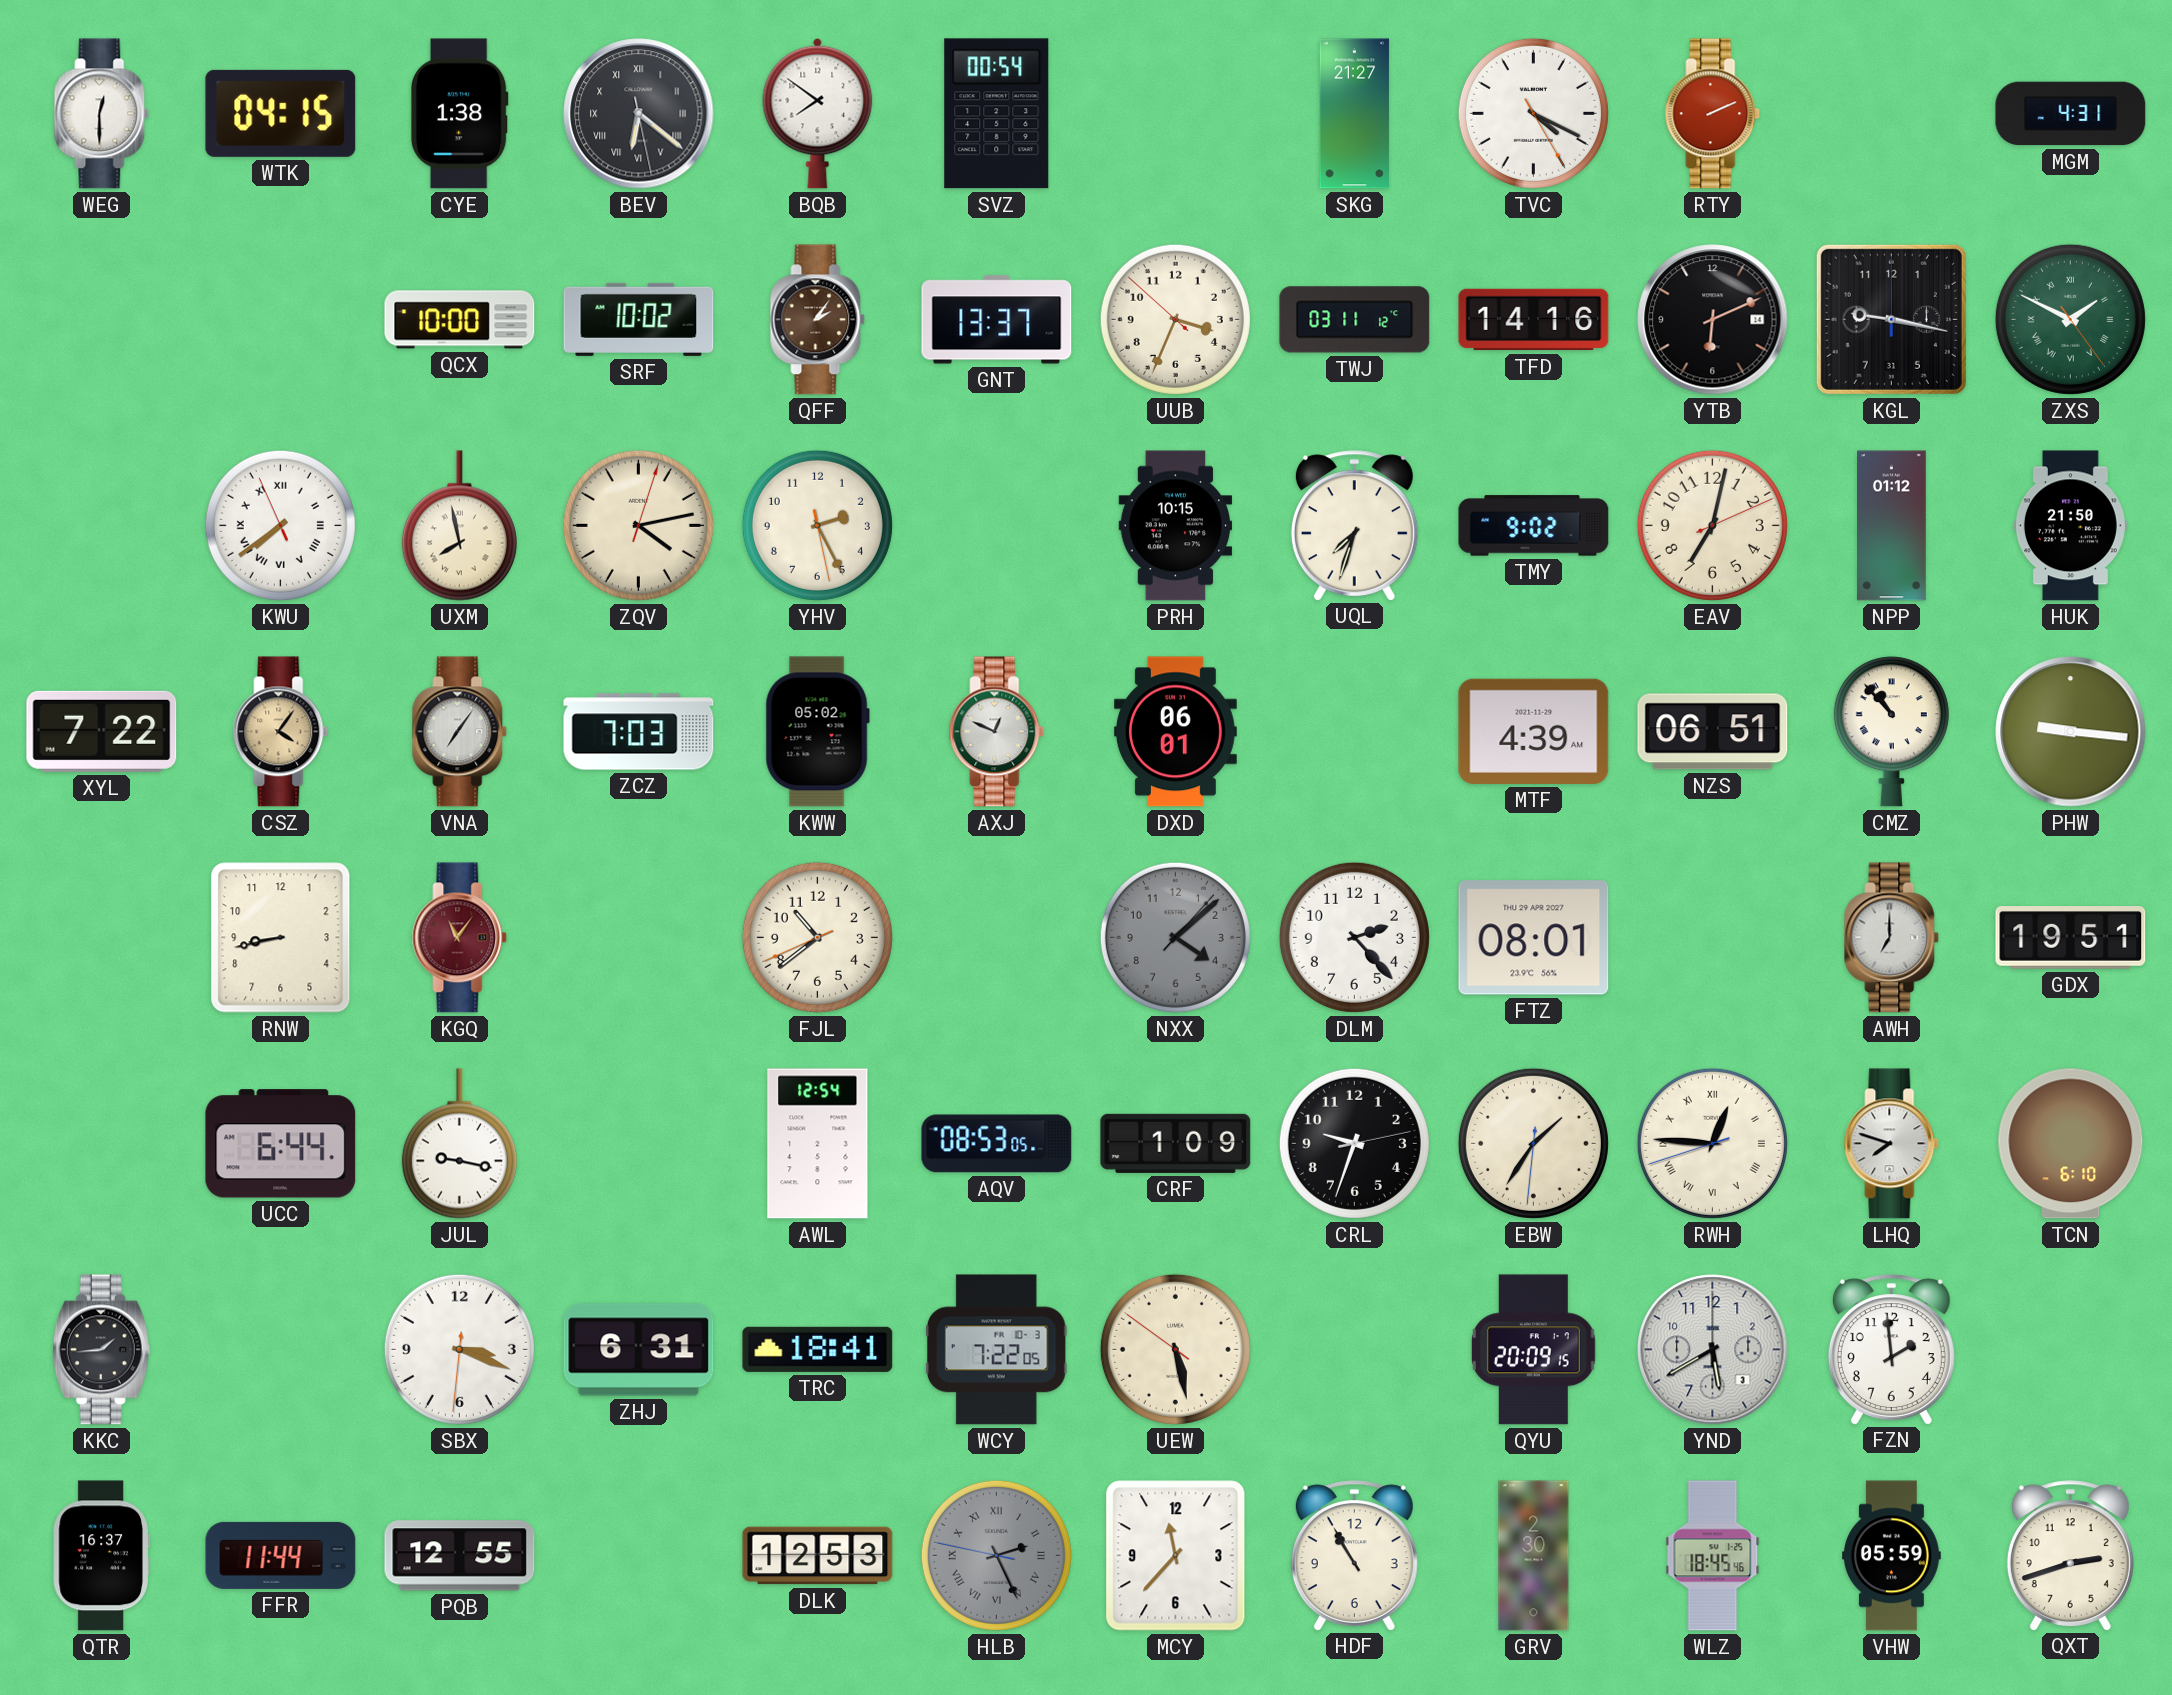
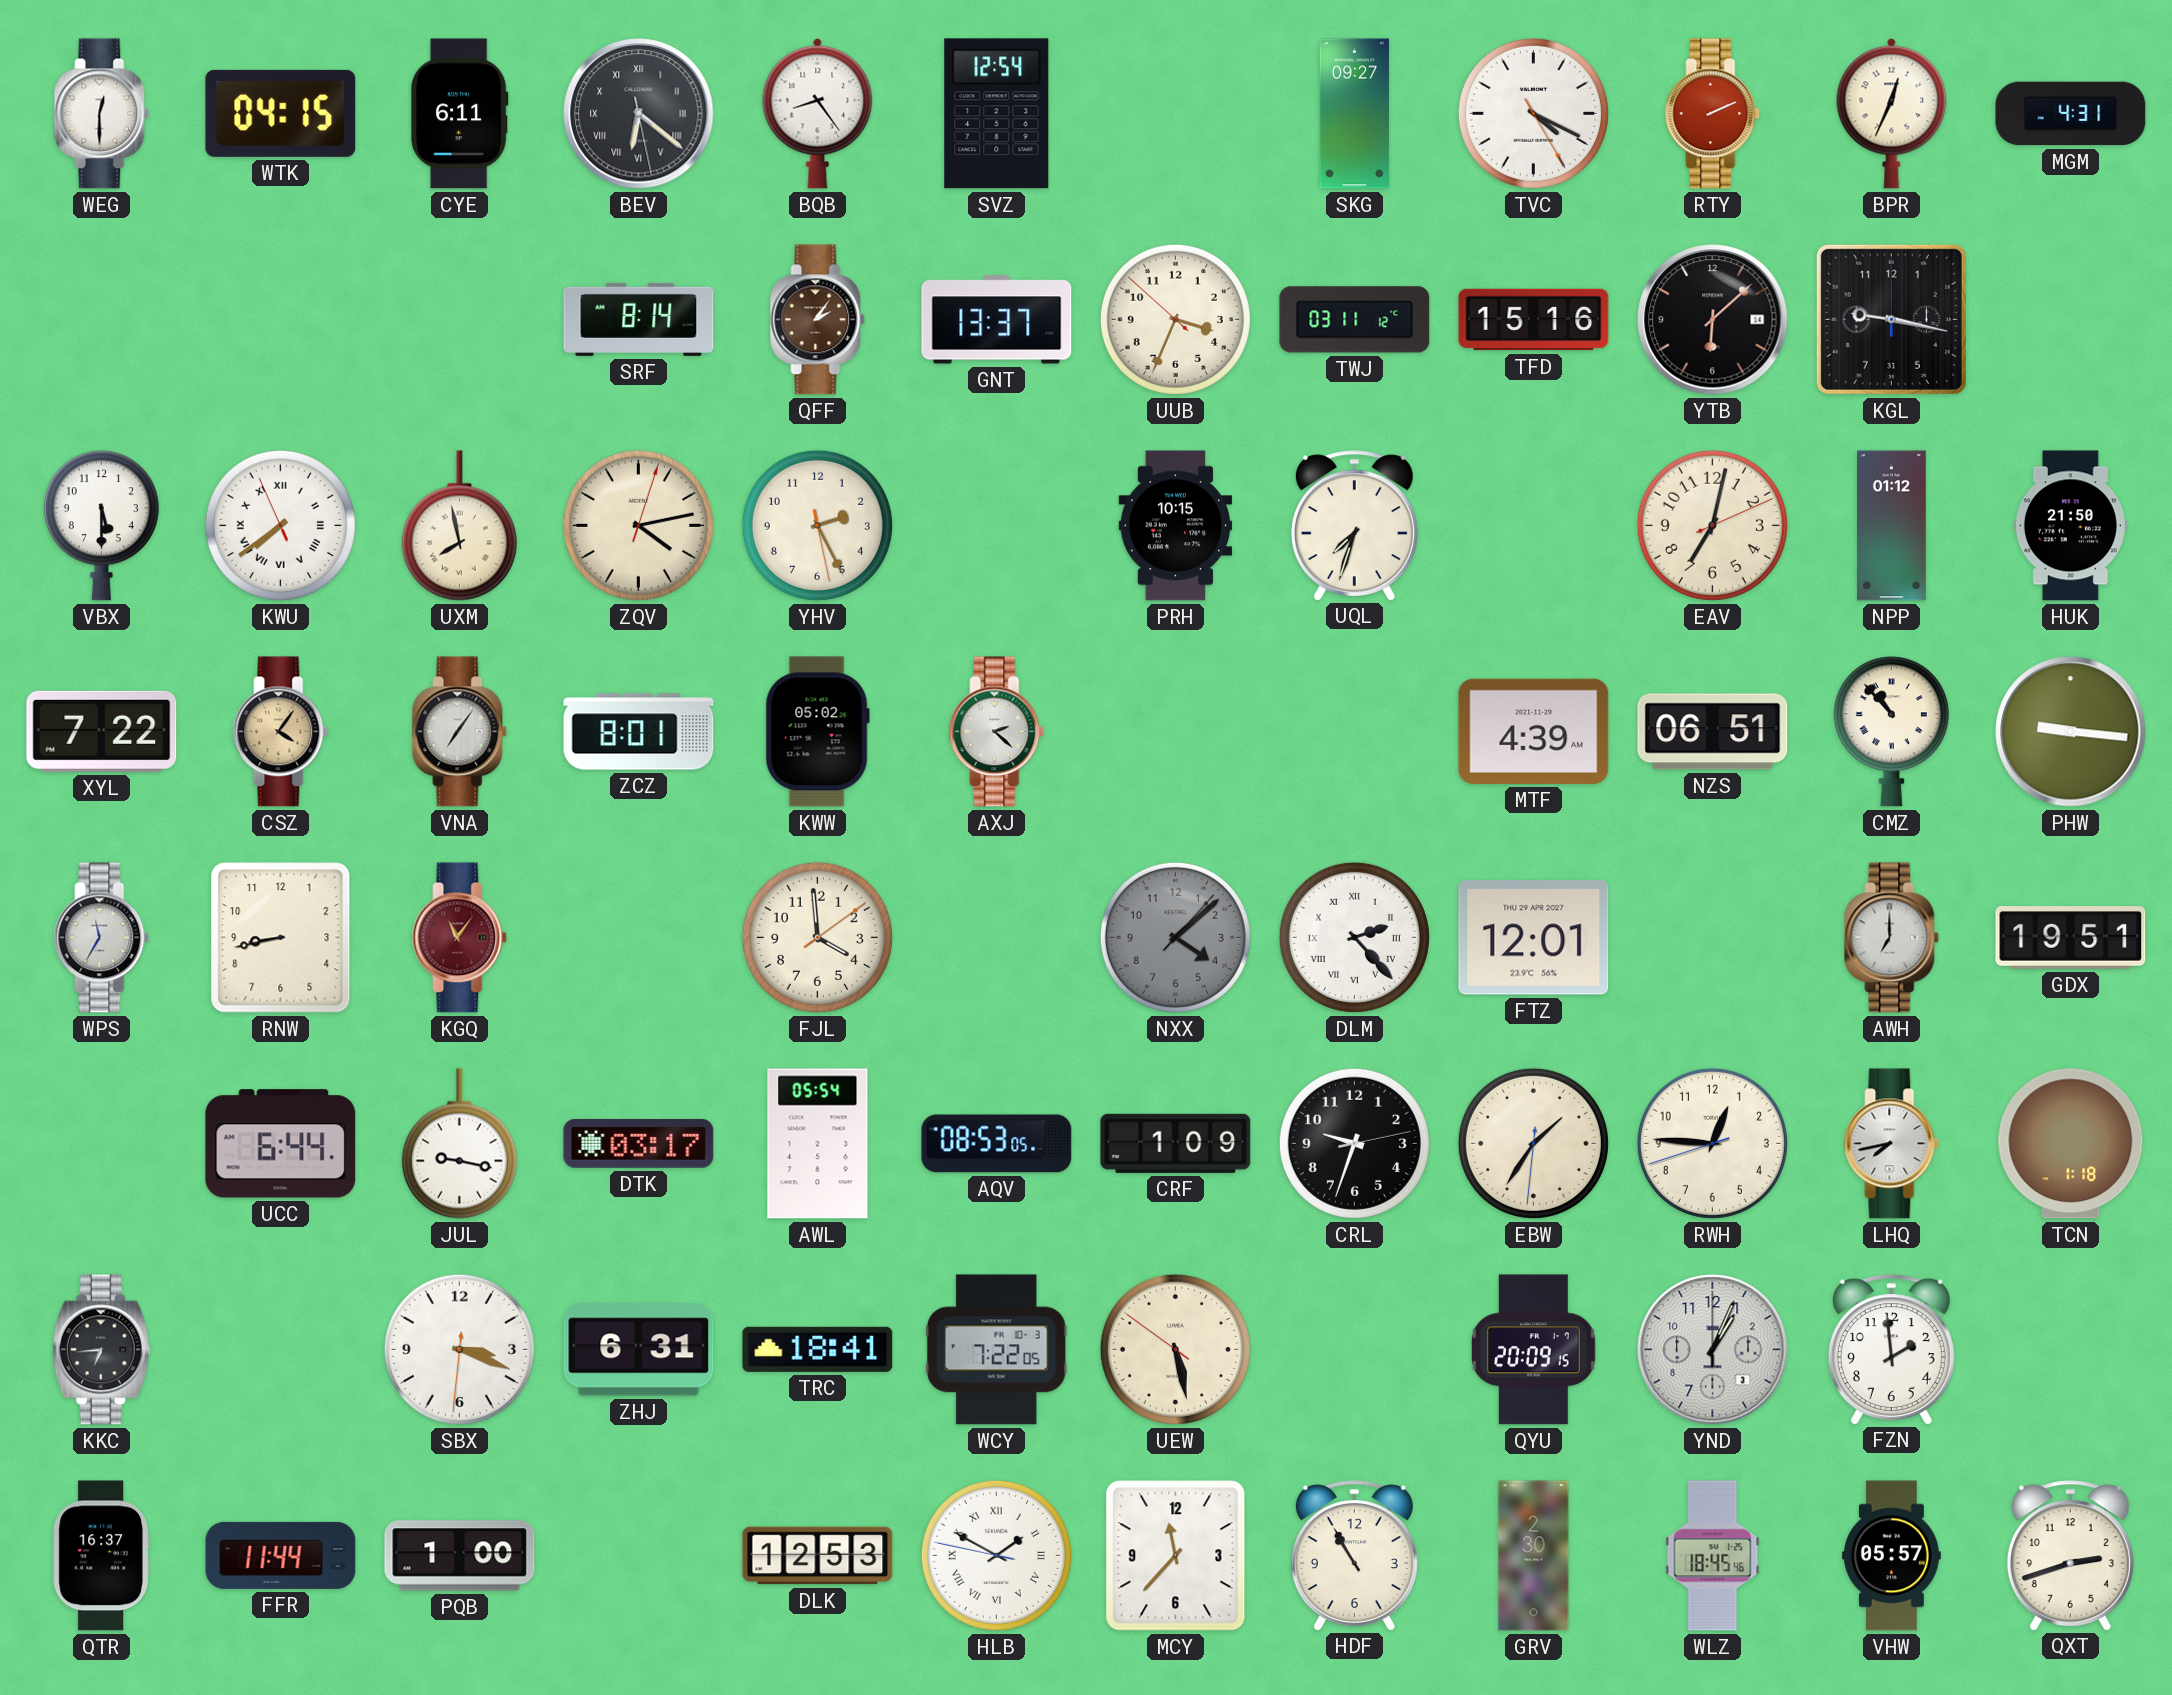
CYE: 1:38 -> 6:11 (459, 114)
BQB: 7:51 -> 8:24 (818, 113)
SVZ: 00:54 -> 12:54 (997, 114)
SKG: 21:27 -> 09:27 (1354, 114)
BPR: none -> 12:34 (1892, 113)
QCX: 10:00 -> none (460, 320)
SRF: 10:02 -> 8:14 (639, 319)
TFD: 14:16 -> 15:16 (1534, 320)
YTB: 6:11 -> 6:08 (1713, 320)
ZXS: 1:49 -> none (2070, 319)
VBX: none -> 5:30 (101, 526)
TMY: 9:02 -> none (1534, 526)
ZCZ: 7:03 -> 8:01 (639, 732)
AXJ: 12:49 -> 2:22 (997, 732)
DXD: 06:01 -> none (1175, 732)
WPS: none -> 11:35 (102, 938)
FJL: 10:38 -> 3:59 (817, 937)
DLM numerals: Arabic -> Roman (1354, 937)
FTZ: 08:01 -> 12:01 (1534, 938)
DTK: none -> 03:17 (639, 1144)
AWL: 12:54 -> 05:54 (818, 1144)
RWH numerals: Roman -> Arabic (1712, 1143)
LHQ: 7:48 -> 7:43 (1892, 1144)
TCN: 6:10 -> 1:18 (2071, 1144)
KKC: 1:44 -> 6:44 (101, 1350)
YND: 5:40 -> 1:04 (1713, 1350)
PQB: 12:55 -> 1:00 (460, 1556)
HLB: 2:25 -> 1:49 (996, 1555)
HLB dial: grey -> white (996, 1555)
VHW: 05:59 -> 05:57 (1891, 1556)
